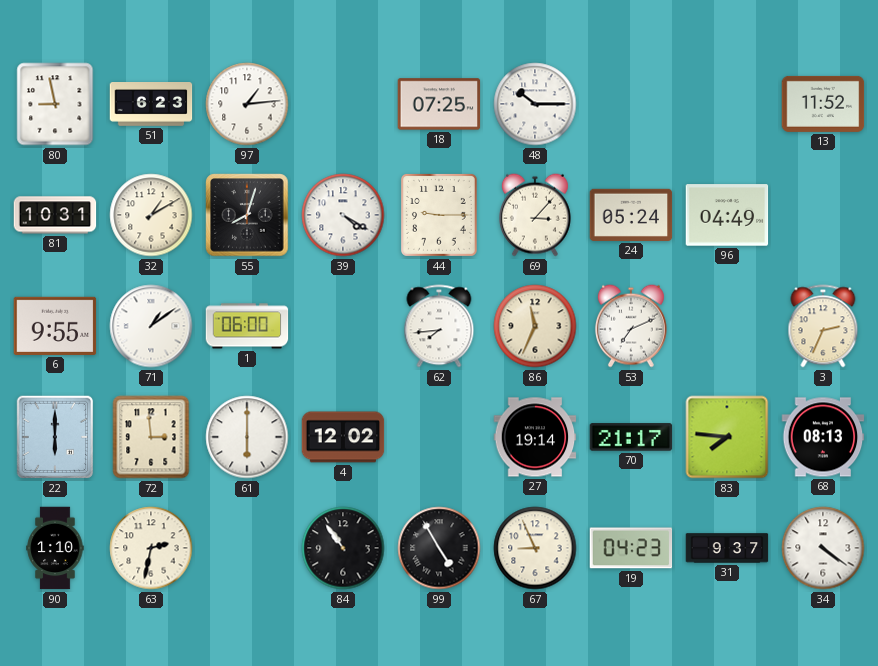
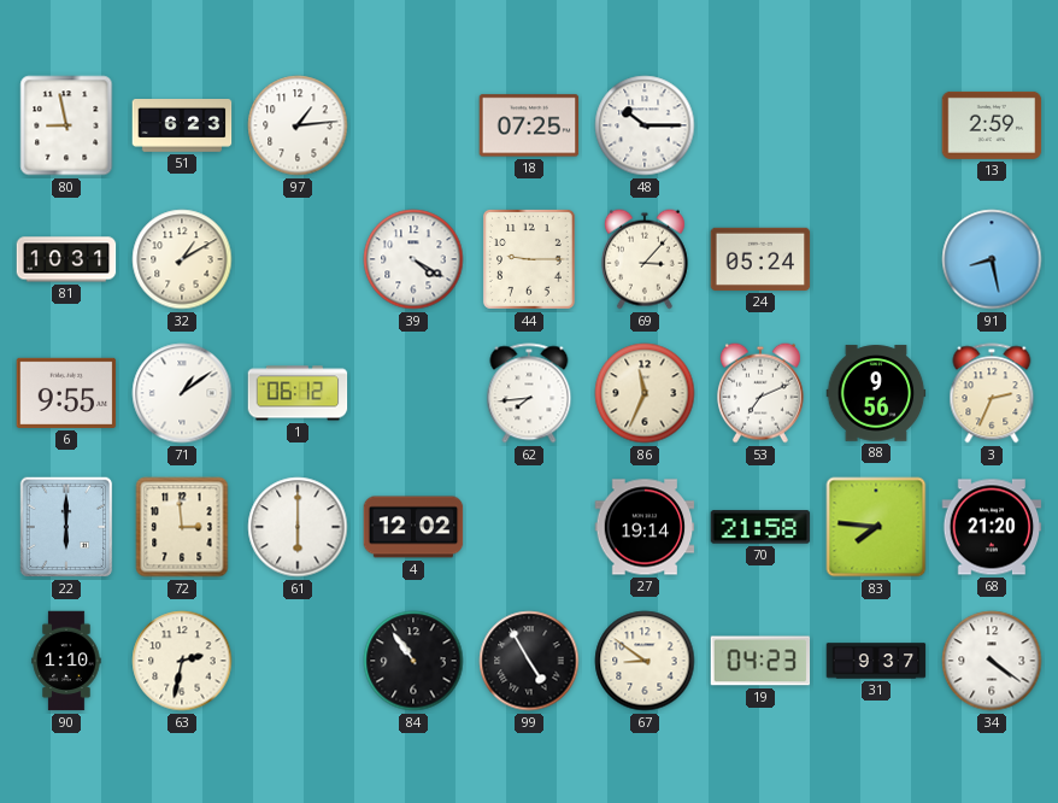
13: 11:52 -> 2:59 (992, 125)
55: 8:03 -> none (247, 215)
96: 04:49 -> none (727, 215)
91: none -> 8:28 (992, 259)
1: 06:00 -> 06:12 (298, 393)
88: none -> 9:56 (876, 393)
70: 21:17 -> 21:58 (760, 527)
68: 08:13 -> 21:20 (992, 527)
67: 8:56 -> 8:51 (645, 661)
